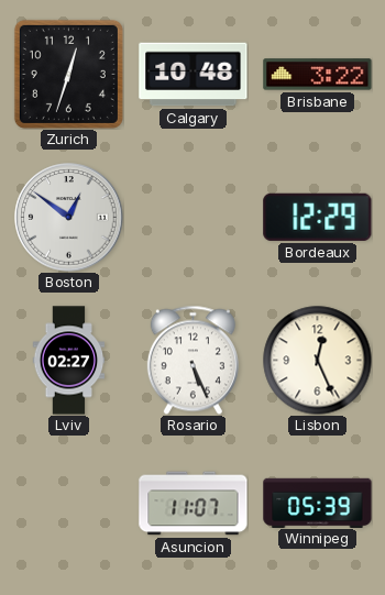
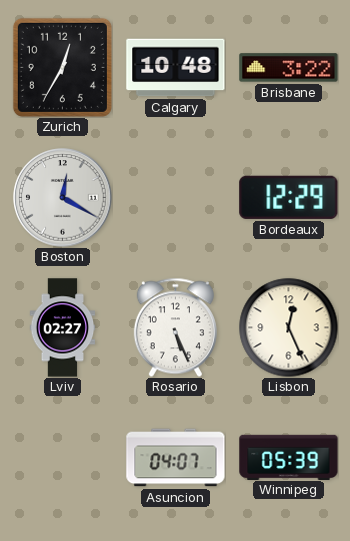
Zurich: 12:33 -> 12:35 (62, 67)
Boston: 12:51 -> 12:20 (63, 198)
Asuncion: 11:07 -> 04:07 (176, 458)
